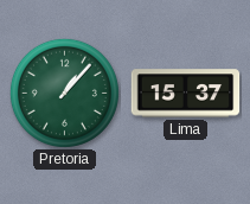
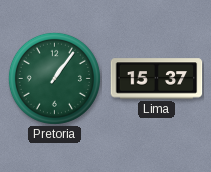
Pretoria: 1:07 -> 1:06 (54, 78)
